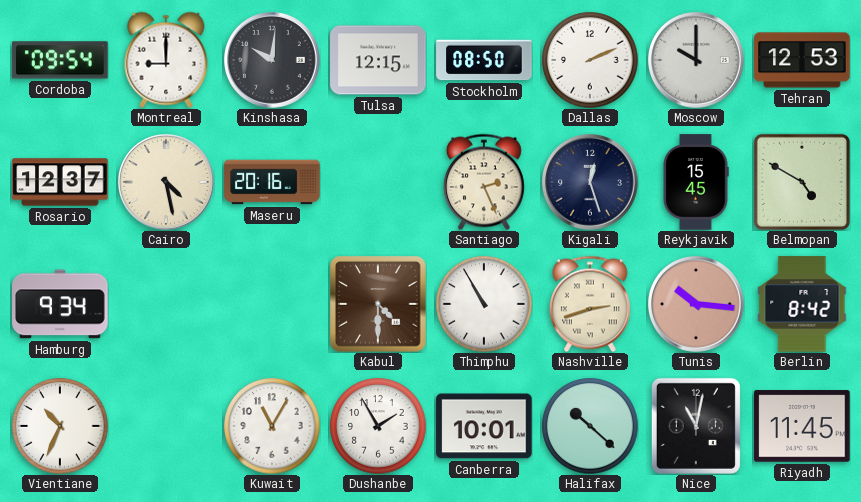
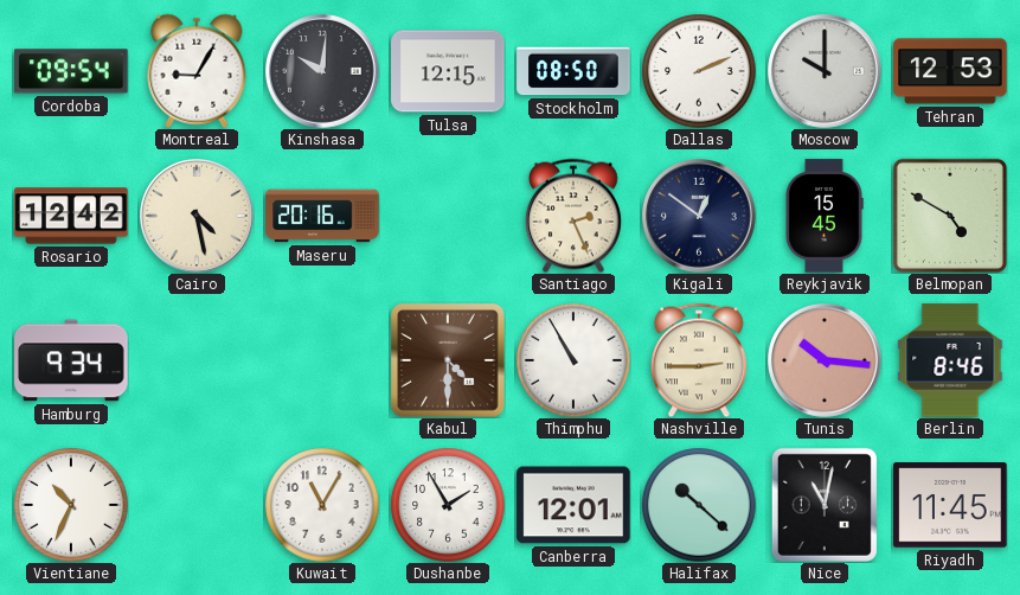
Montreal: 9:00 -> 9:05 (197, 71)
Rosario: 12:37 -> 12:42 (71, 216)
Kigali: 12:27 -> 12:51 (699, 216)
Nashville: 2:42 -> 2:45 (699, 360)
Berlin: 8:42 -> 8:46 (950, 360)
Canberra: 10:01 -> 12:01 (573, 505)
